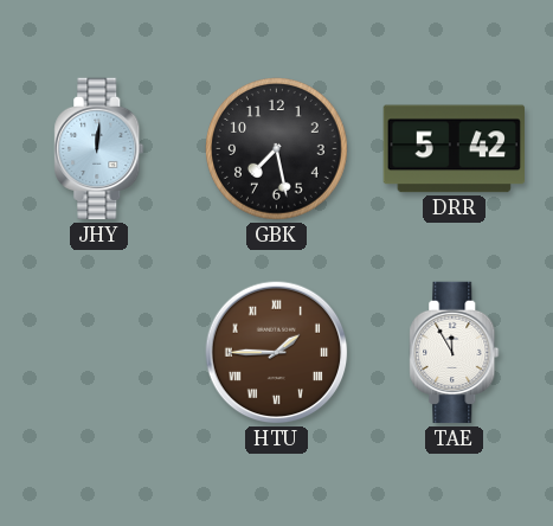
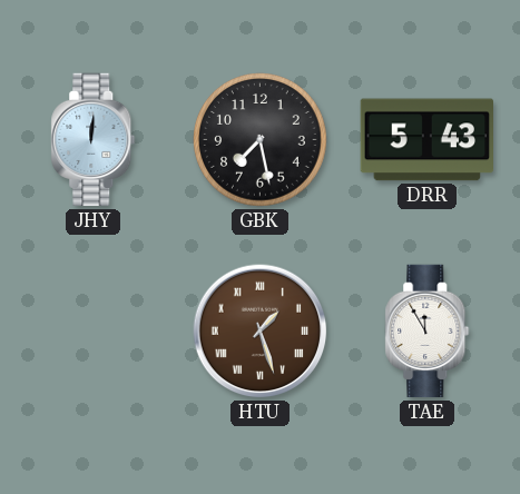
DRR: 5:42 -> 5:43 (426, 140)
HTU: 1:45 -> 1:27 (261, 332)
